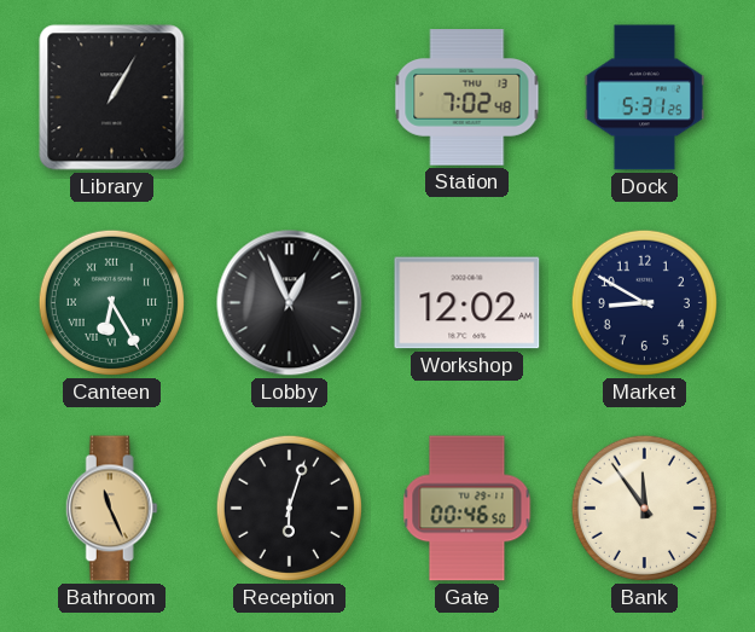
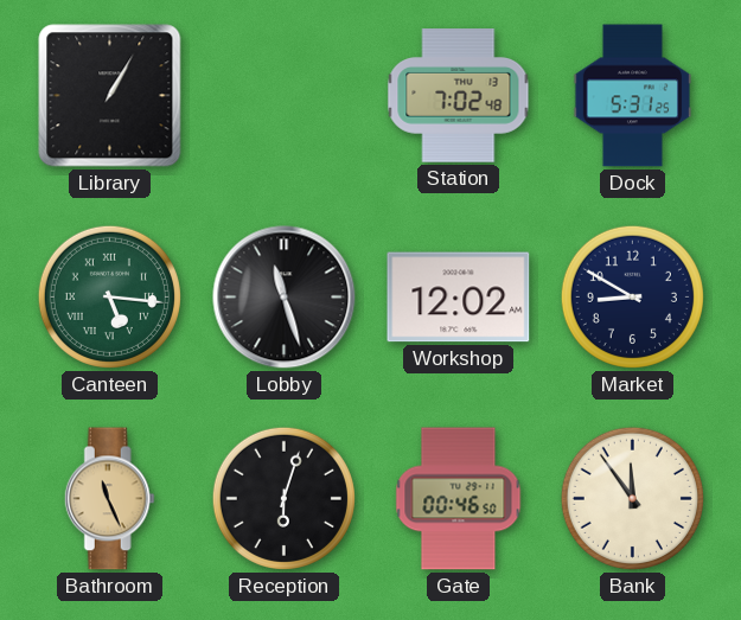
Canteen: 6:25 -> 5:16 (109, 296)
Lobby: 12:56 -> 11:27 (285, 298)
